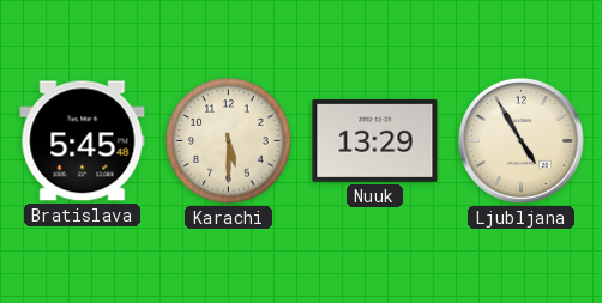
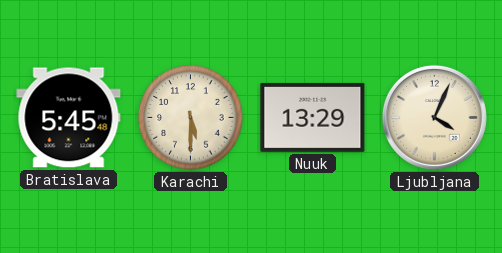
Ljubljana: 4:55 -> 4:04 (434, 117)
